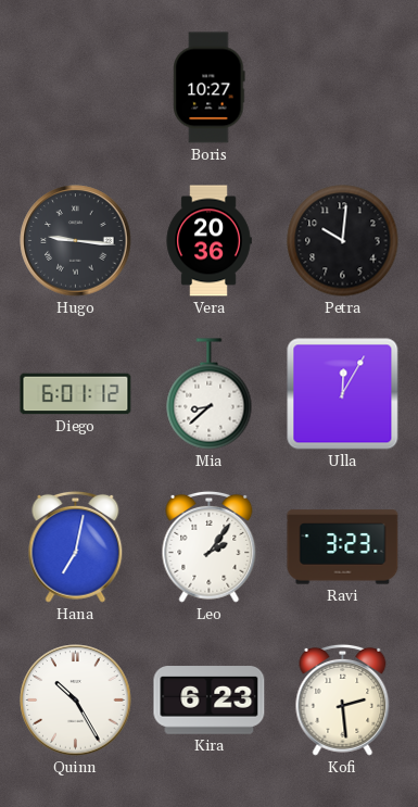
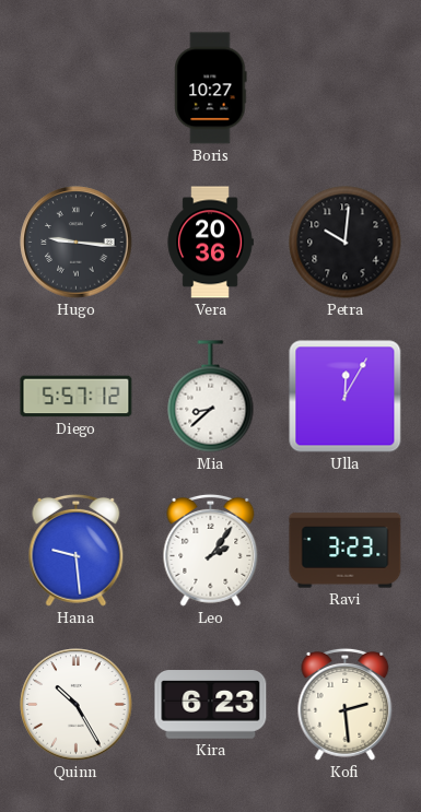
Diego: 6:01 -> 5:57 (77, 397)
Hana: 7:02 -> 9:29 (77, 550)
